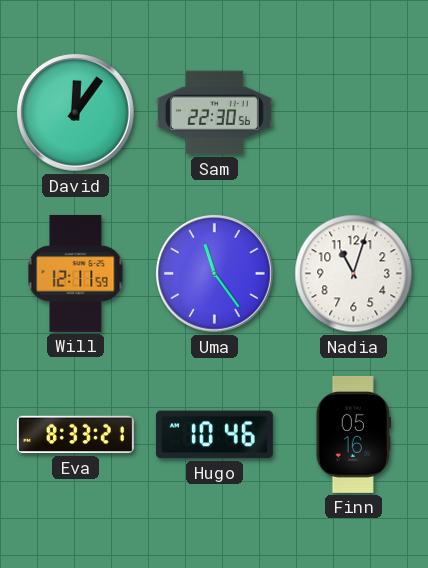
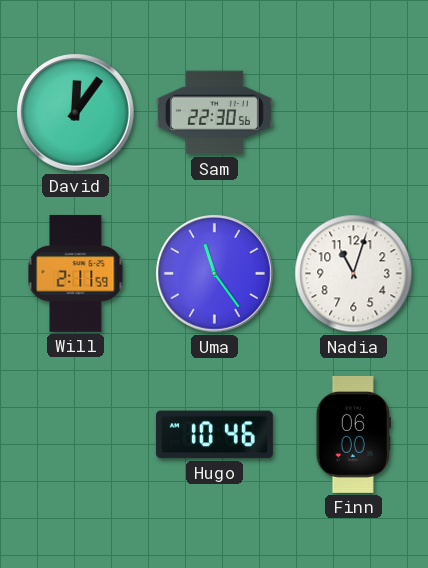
Will: 12:11 -> 2:11 (76, 273)
Eva: 8:33 -> none (75, 435)
Finn: 05:16 -> 06:00 (353, 434)
